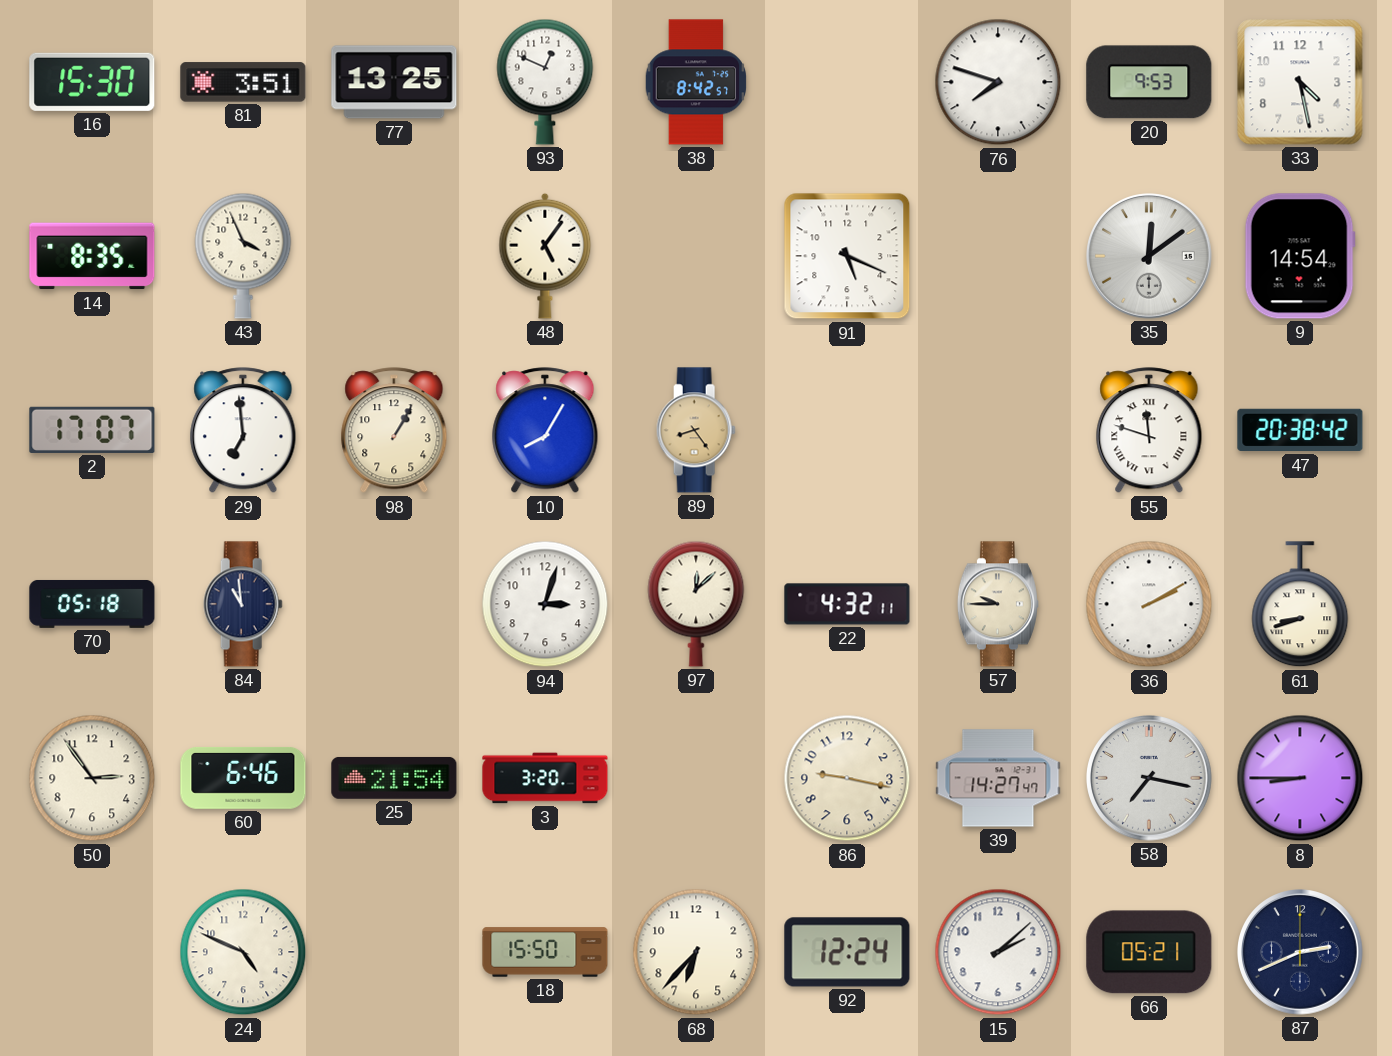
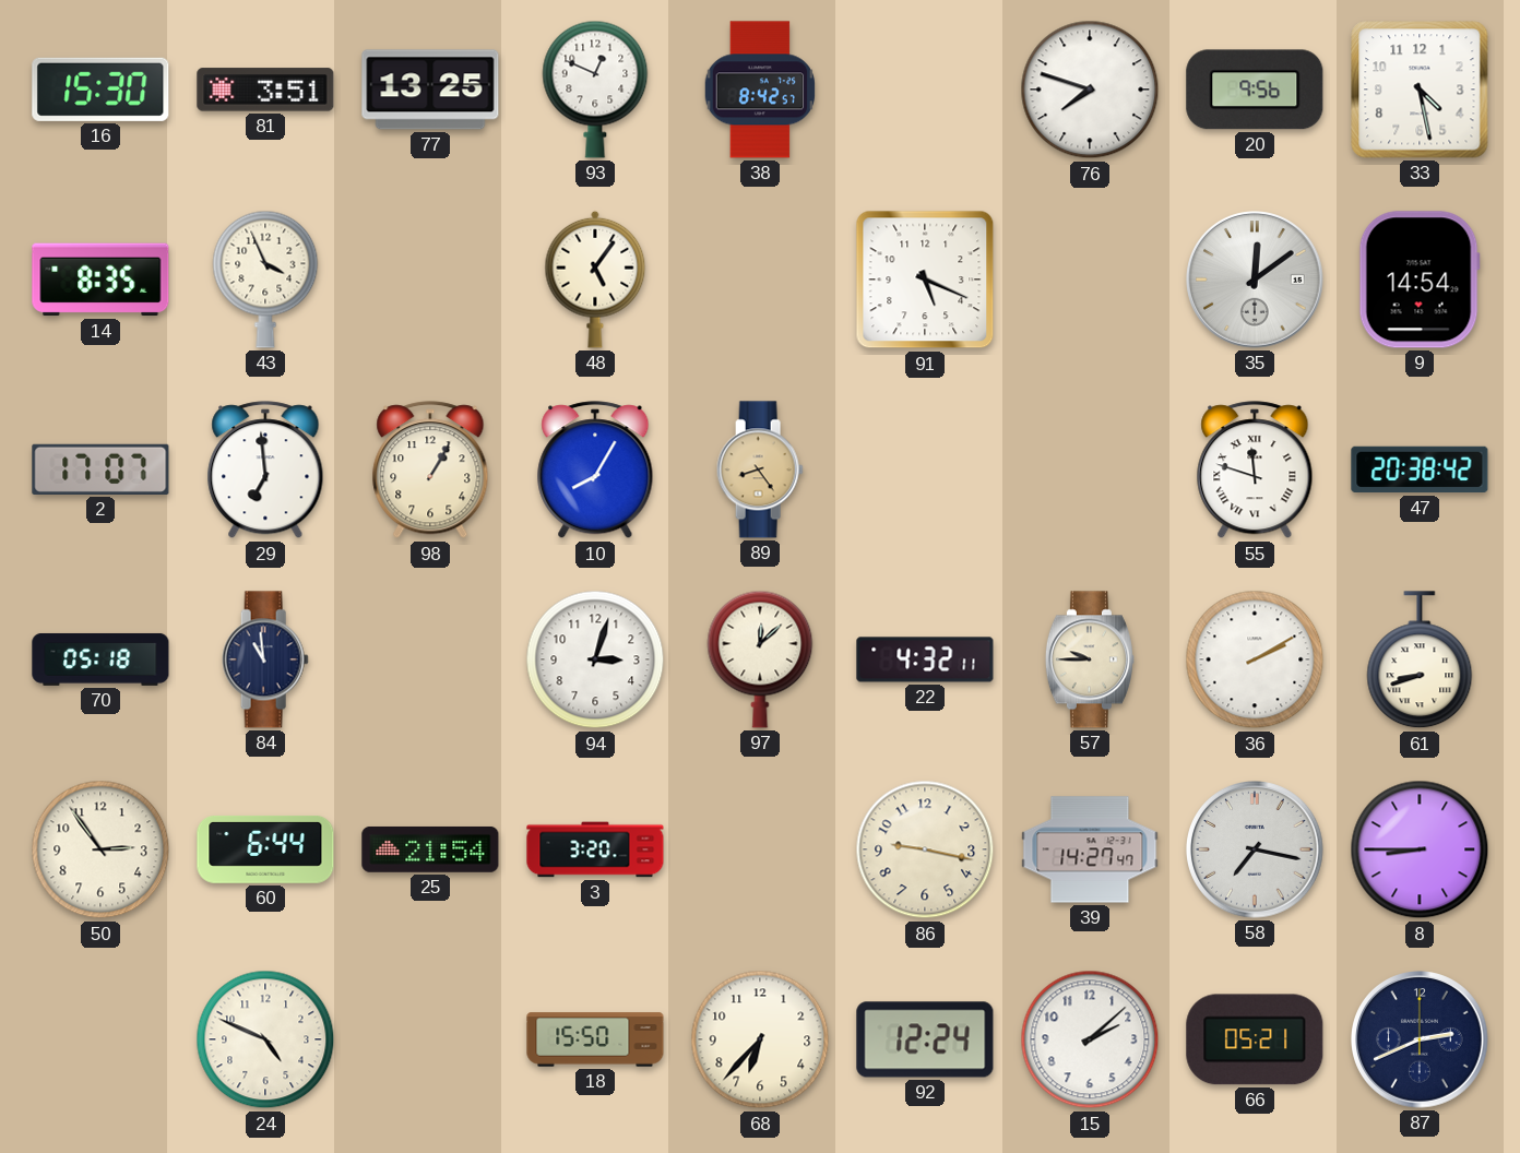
20: 9:53 -> 9:56 (1255, 90)
60: 6:46 -> 6:44 (265, 849)
